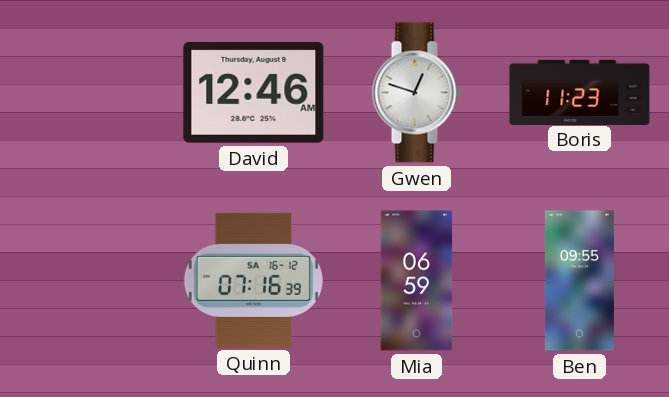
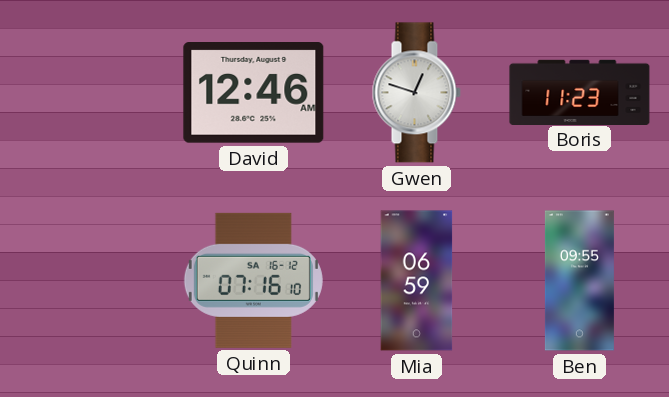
Quinn: 07:16:39 -> 07:16:10 (253, 280)
